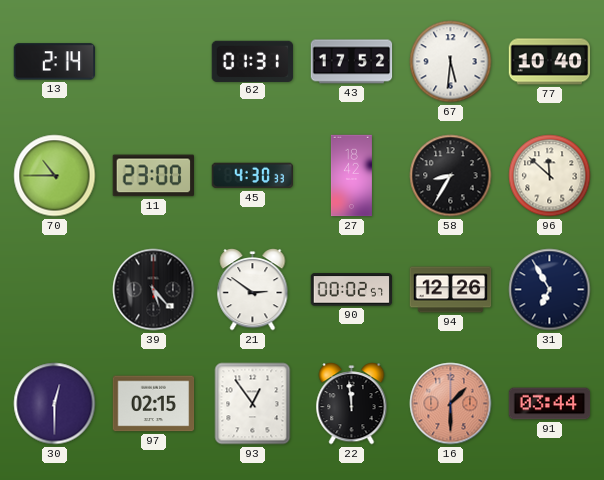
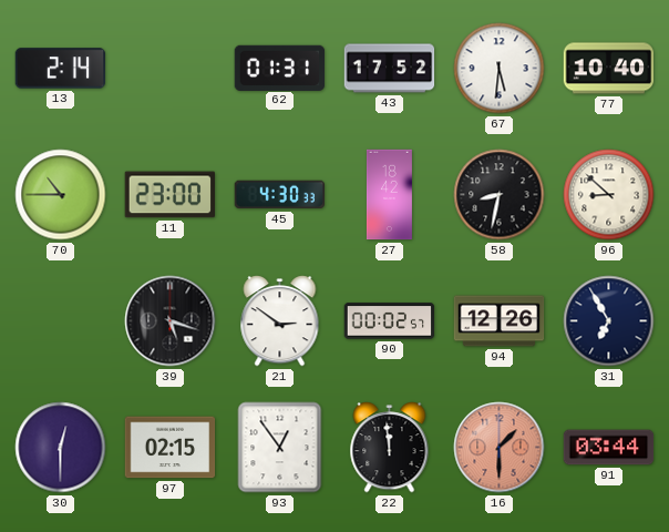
58: 8:35 -> 8:32 (500, 195)
96: 11:52 -> 8:52 (609, 195)
39: 5:23 -> 5:18 (171, 321)
